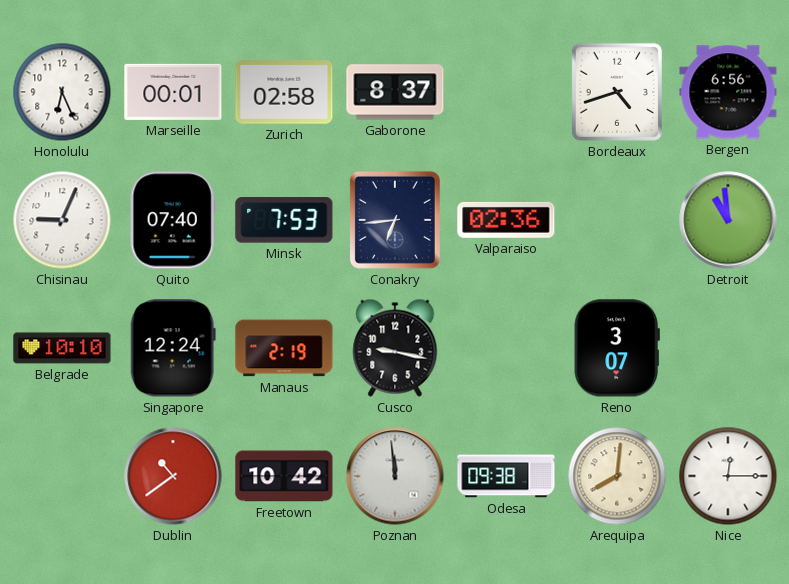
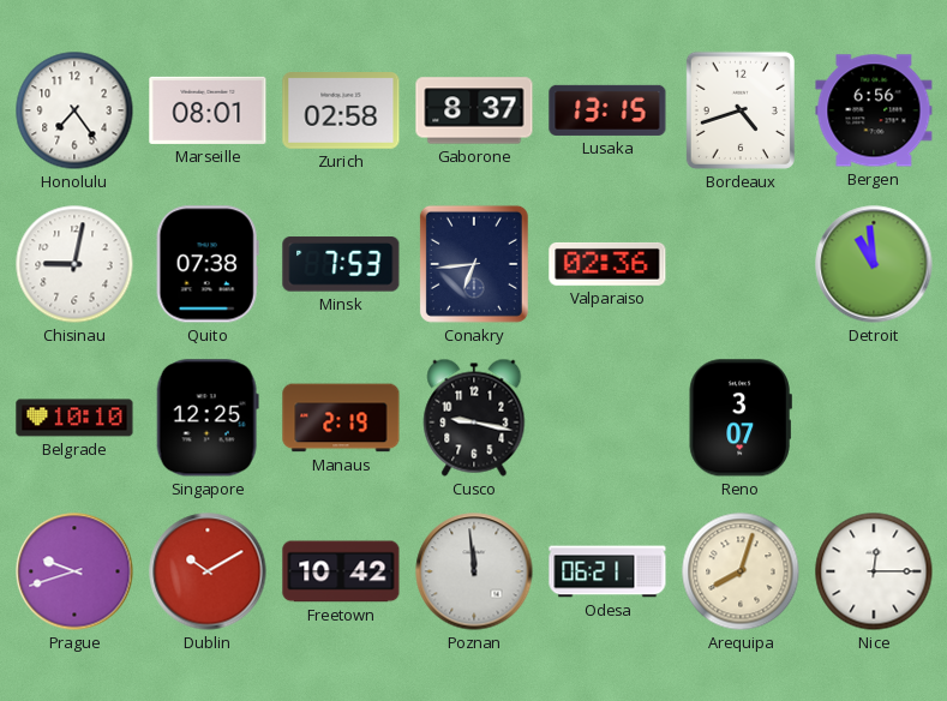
Honolulu: 6:26 -> 7:24 (74, 110)
Marseille: 00:01 -> 08:01 (208, 110)
Lusaka: none -> 13:15 (607, 110)
Chisinau: 9:04 -> 9:02 (74, 264)
Quito: 07:40 -> 07:38 (208, 264)
Singapore: 12:24 -> 12:25 (208, 418)
Prague: none -> 9:42 (74, 571)
Dublin: 10:39 -> 10:10 (208, 571)
Odesa: 09:38 -> 06:21 (607, 571)
Arequipa: 8:01 -> 8:03 (741, 571)
